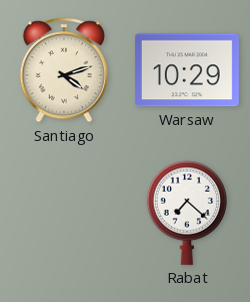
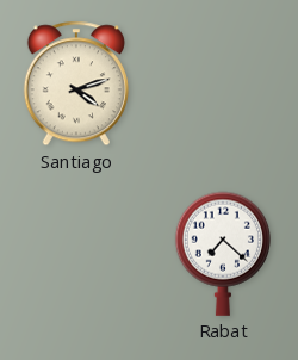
Warsaw: 10:29 -> none (187, 70)
